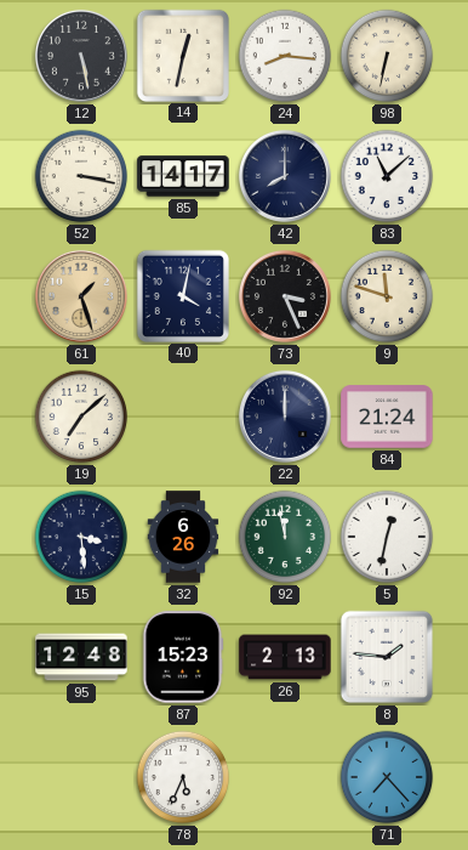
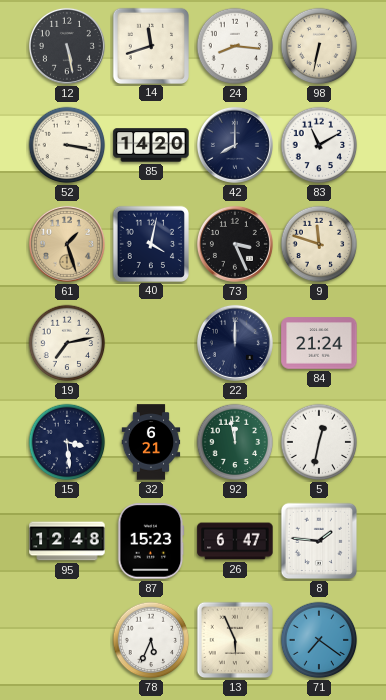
14: 12:32 -> 11:42 (150, 45)
85: 14:17 -> 14:20 (151, 145)
83: 11:08 -> 11:10 (319, 145)
19: 7:08 -> 7:13 (67, 343)
32: 6:26 -> 6:21 (151, 442)
26: 2:13 -> 6:47 (235, 541)
13: none -> 5:56 (235, 640)
71: 7:23 -> 7:21 (319, 640)
